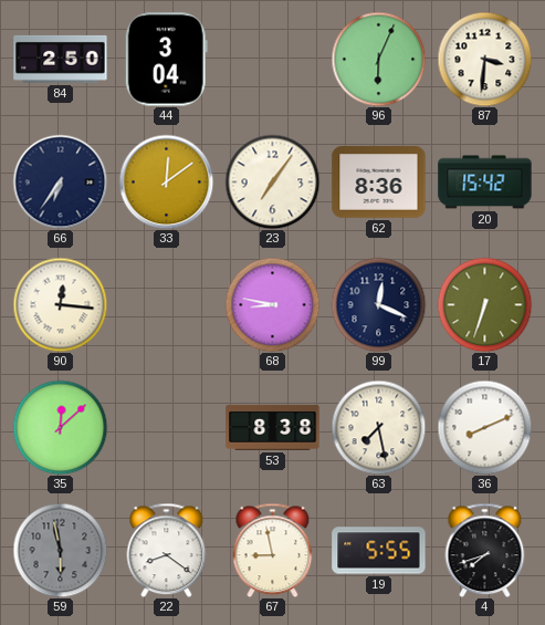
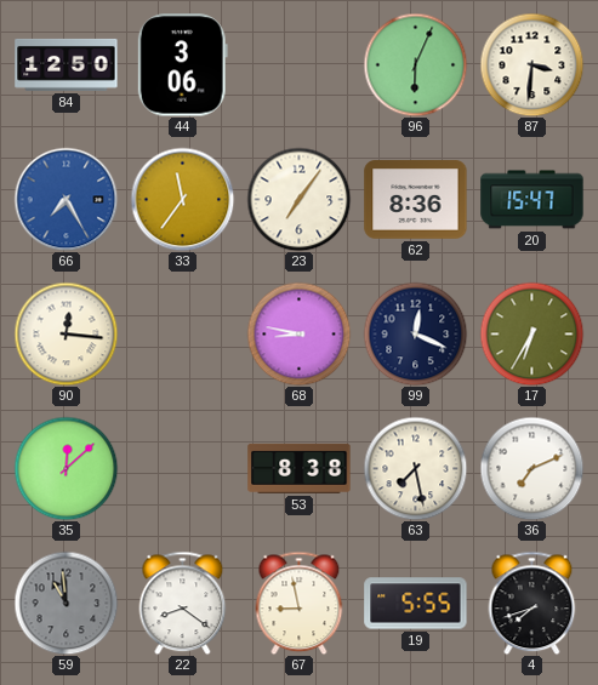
84: 2:50 -> 12:50 (67, 64)
44: 3:04 -> 3:06 (182, 65)
66: 6:36 -> 7:25 (66, 199)
66 dial: navy -> blue (66, 199)
33: 12:09 -> 11:36 (182, 199)
20: 15:42 -> 15:47 (532, 200)
17: 6:33 -> 6:35 (531, 333)
36: 8:11 -> 7:11 (531, 468)
59: 5:58 -> 10:59 (66, 603)
